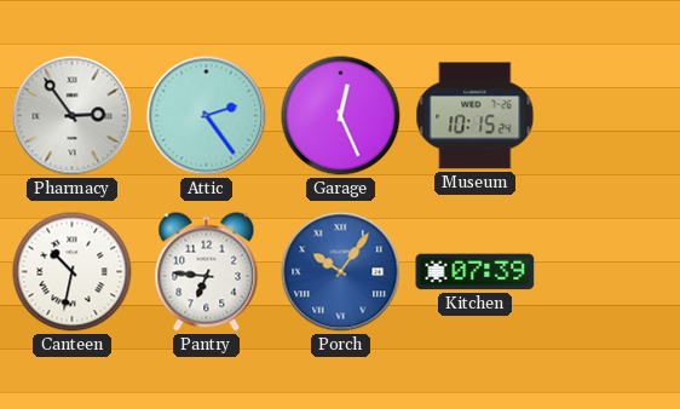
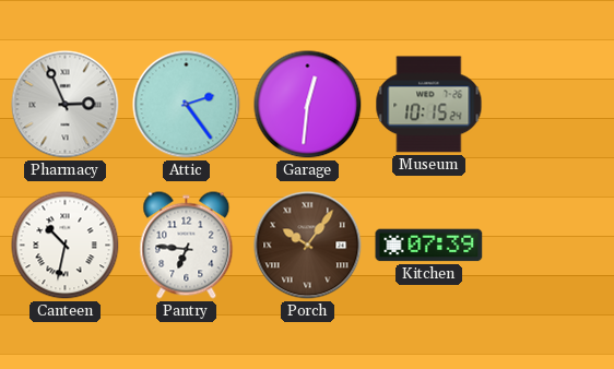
Pharmacy: 2:54 -> 2:56 (66, 105)
Garage: 12:26 -> 12:31 (308, 105)
Porch dial: blue -> brown (308, 246)
